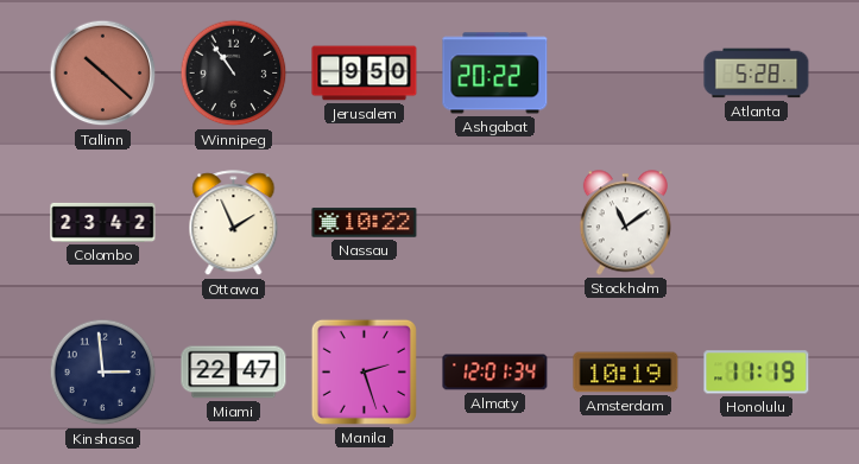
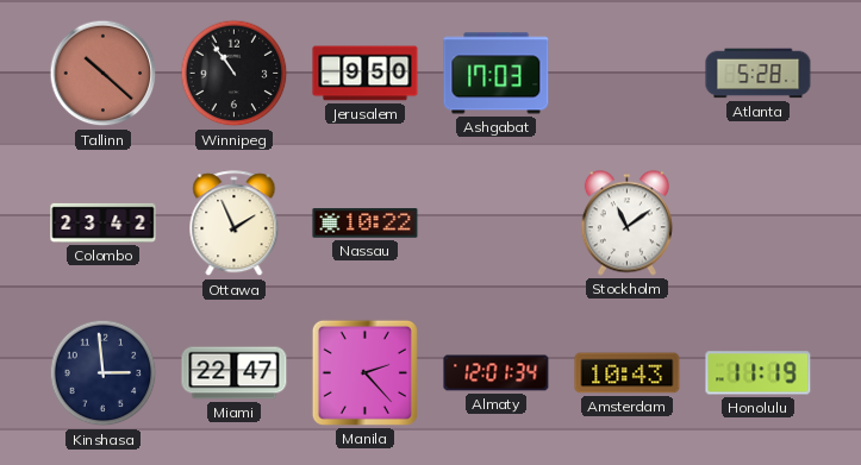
Ashgabat: 20:22 -> 17:03 (497, 74)
Manila: 2:27 -> 2:23 (364, 372)
Amsterdam: 10:19 -> 10:43 (628, 373)
